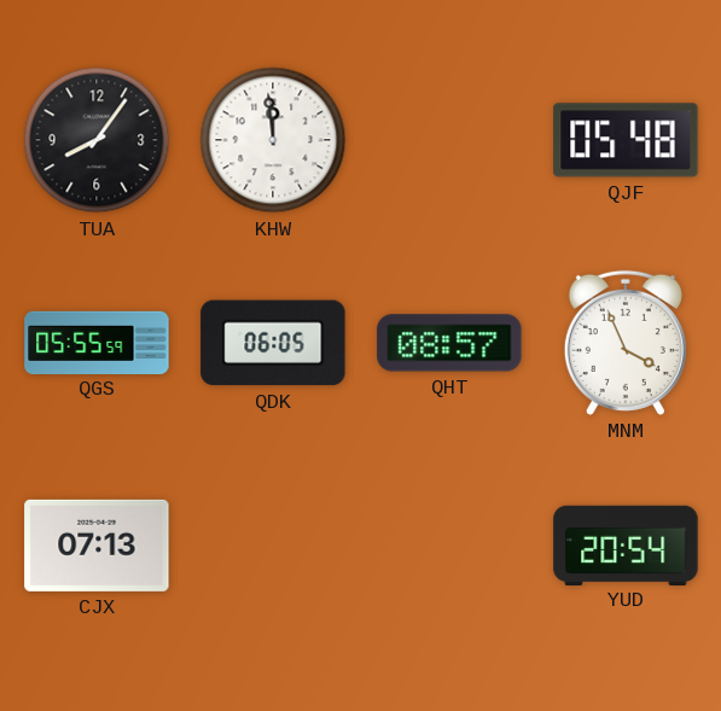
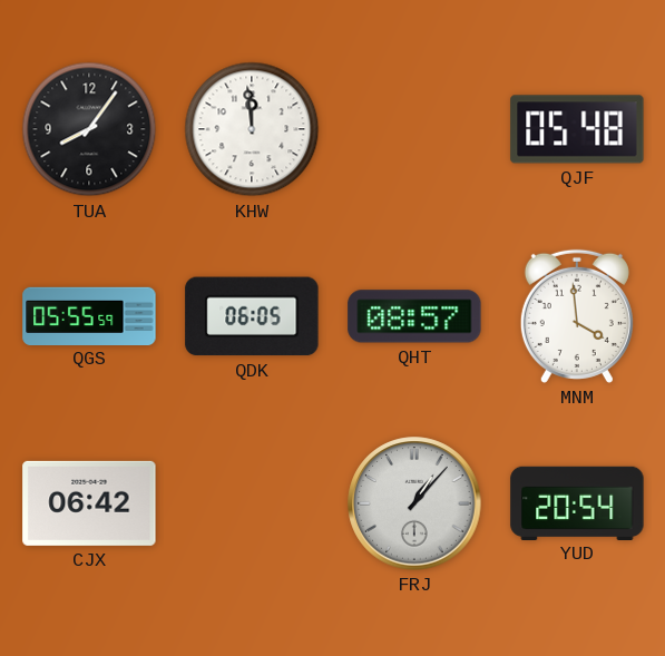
MNM: 3:56 -> 3:59 (577, 316)
CJX: 07:13 -> 06:42 (89, 503)
FRJ: none -> 1:07 (414, 503)
